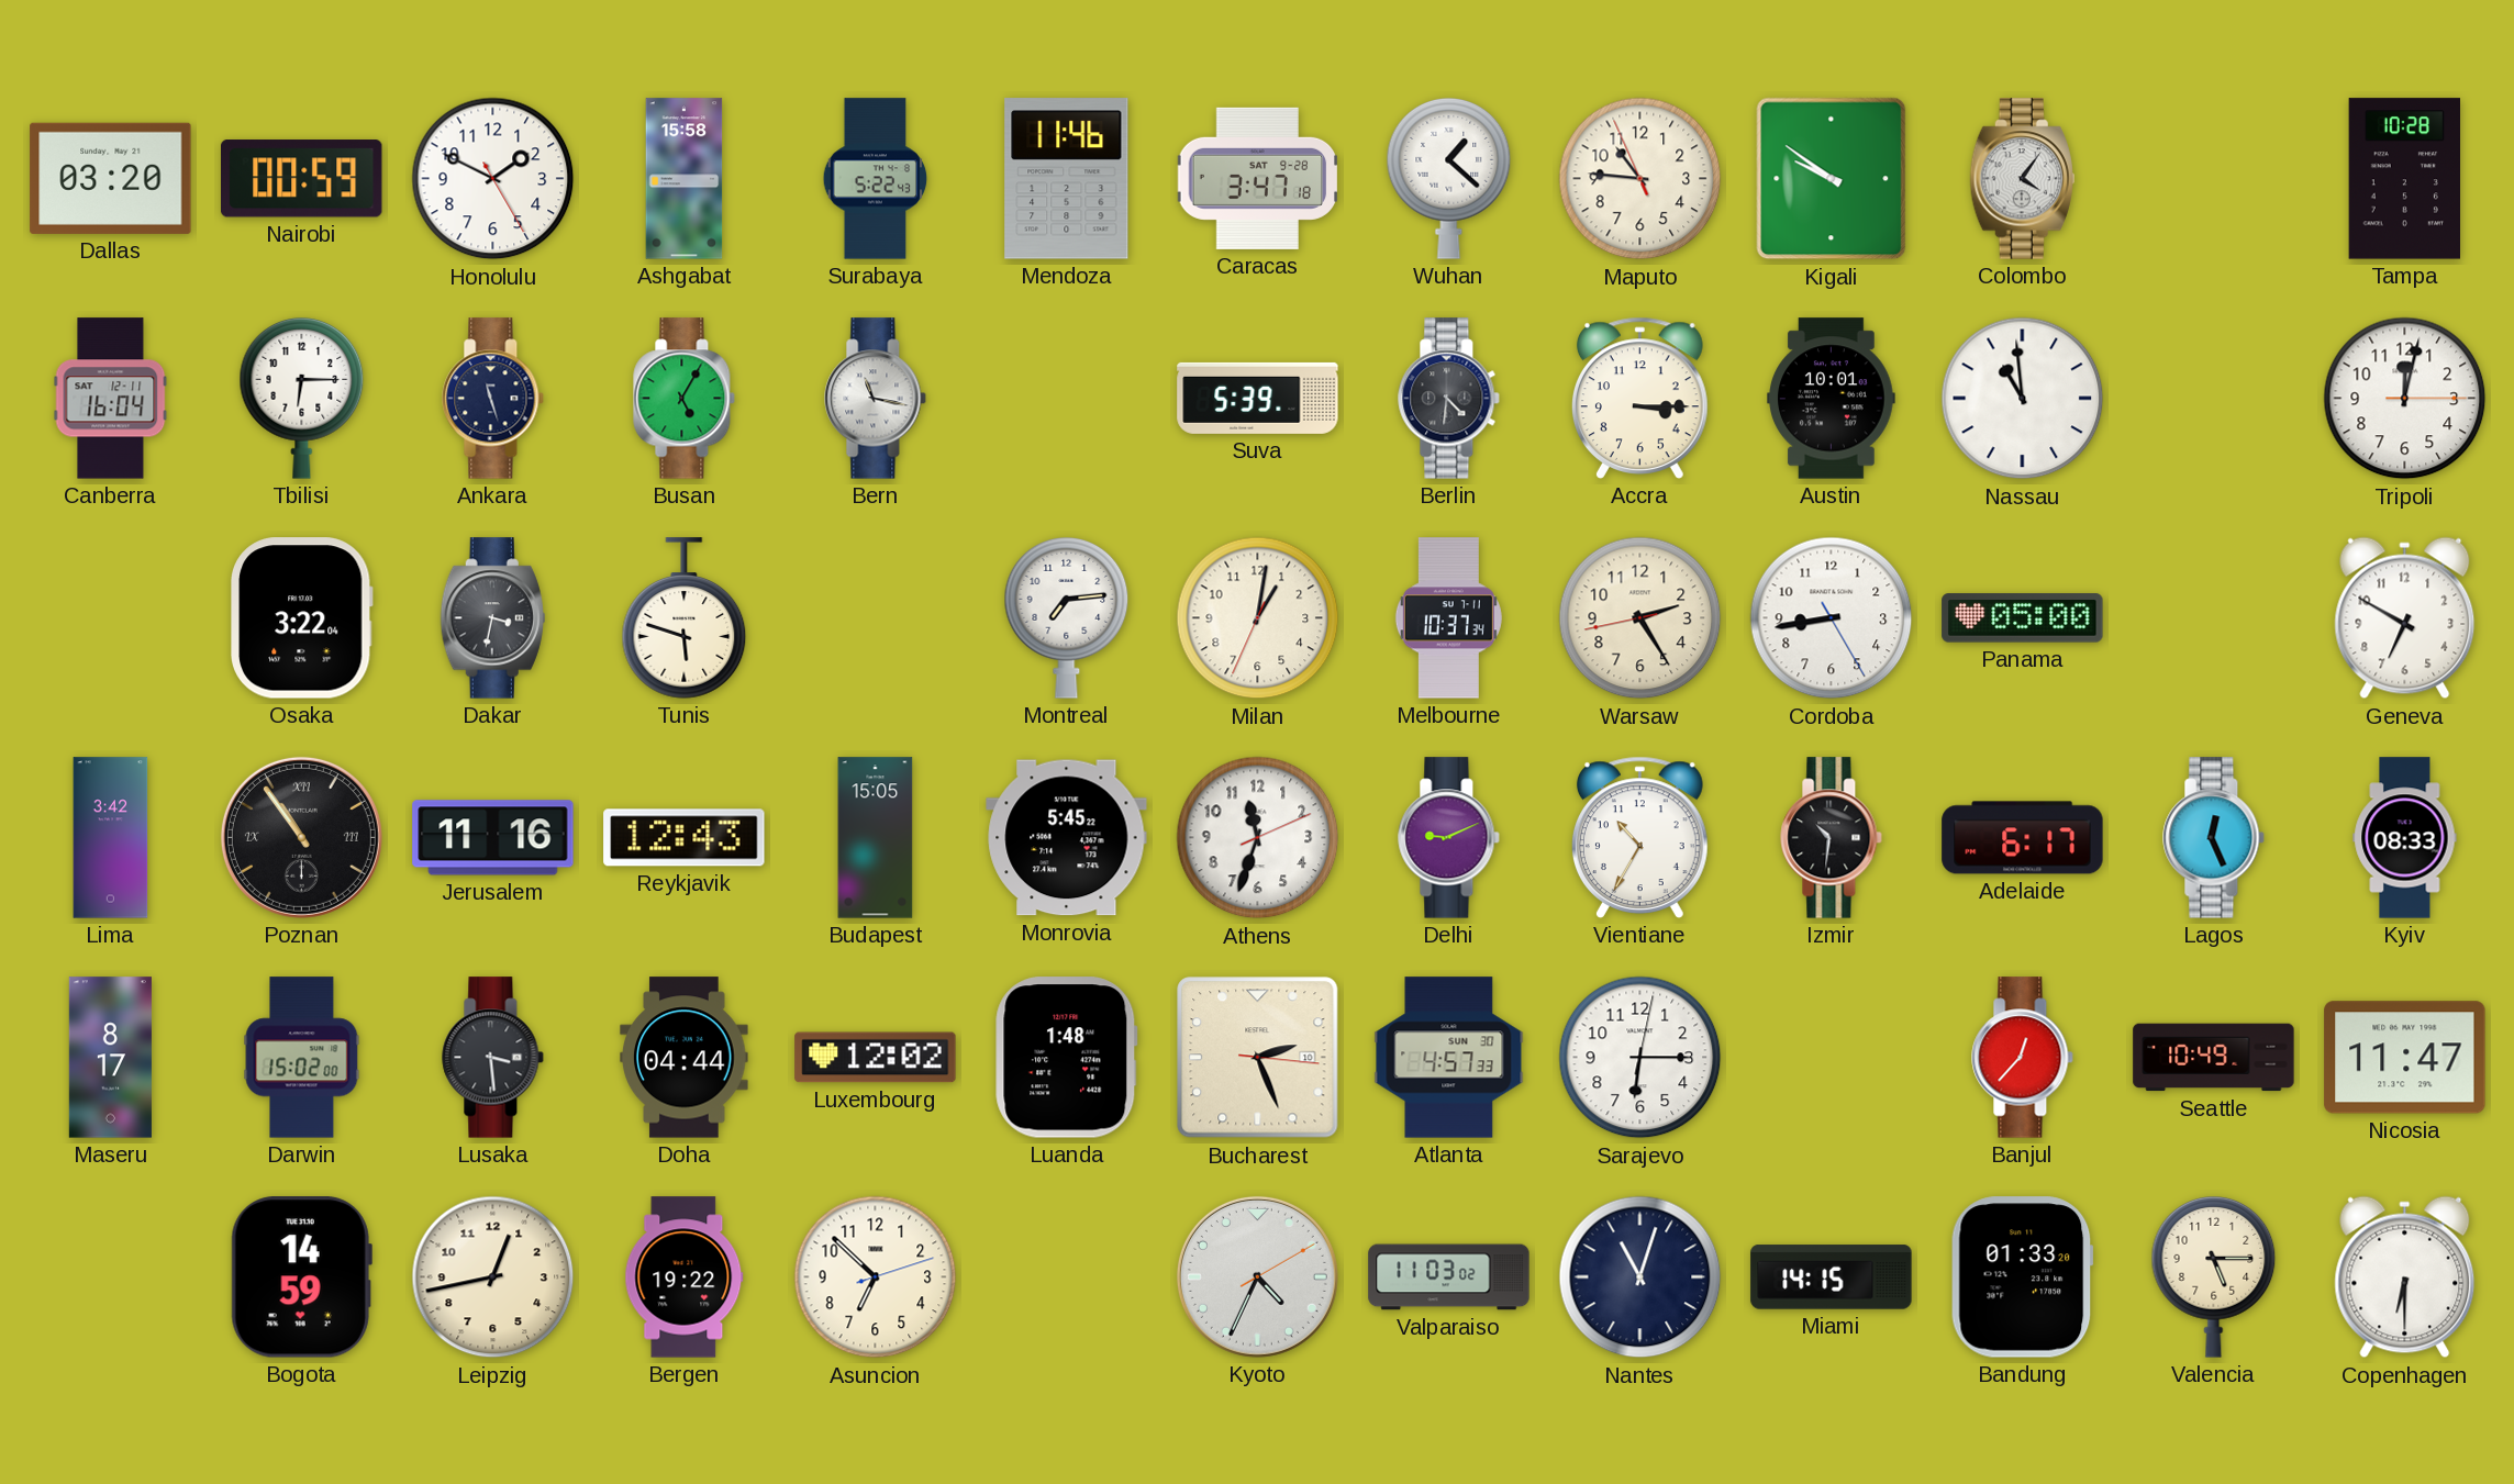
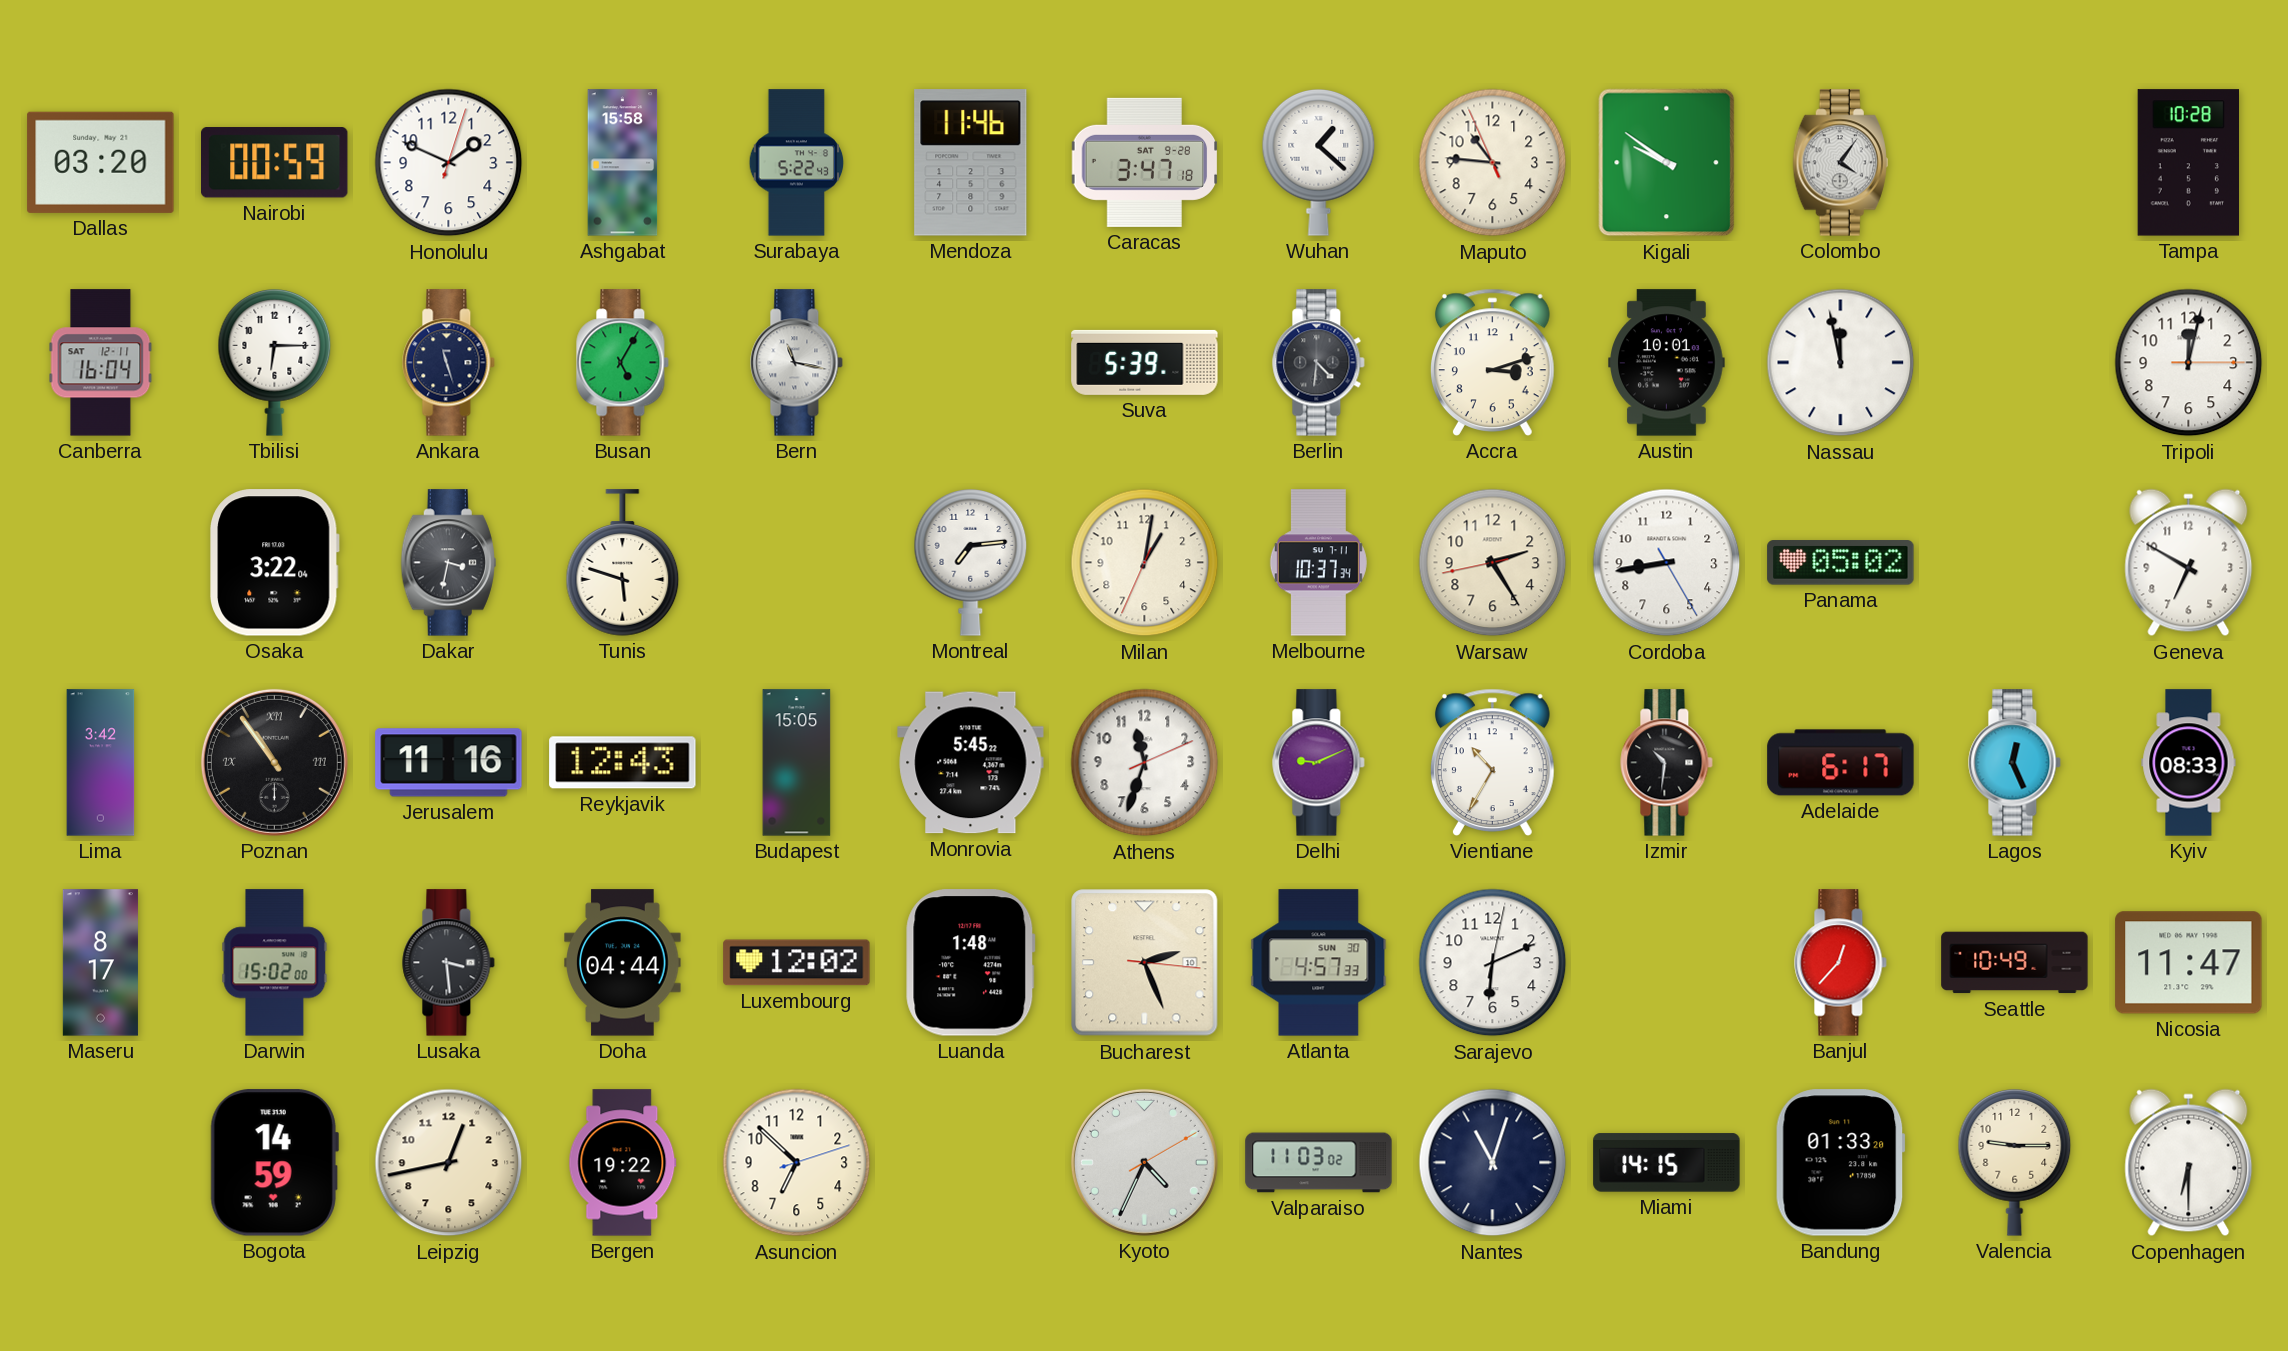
Honolulu: 1:49:25 -> 1:49:03 (449, 163)
Accra: 3:15 -> 3:12 (1492, 362)
Nassau: 10:59 -> 11:58 (1841, 363)
Panama: 05:00 -> 05:02 (1841, 563)
Sarajevo: 6:15 -> 6:11 (1493, 963)
Valencia: 5:15 -> 9:15 (2015, 1163)
